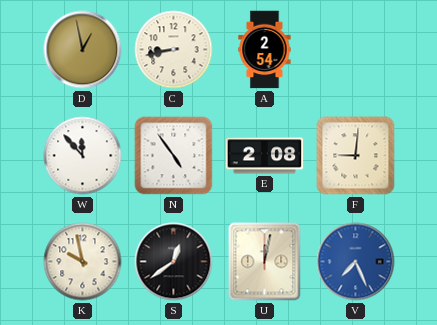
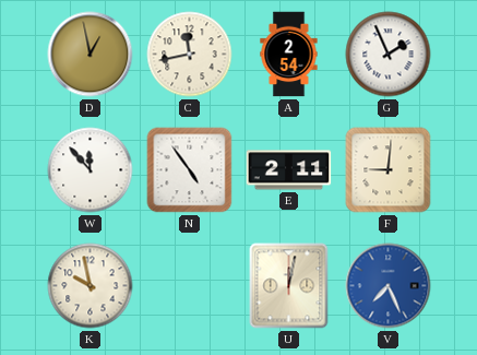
C: 8:43 -> 11:43 (190, 55)
G: none -> 1:56 (389, 55)
E: 2:08 -> 2:11 (289, 170)
S: 12:39 -> none (174, 262)
